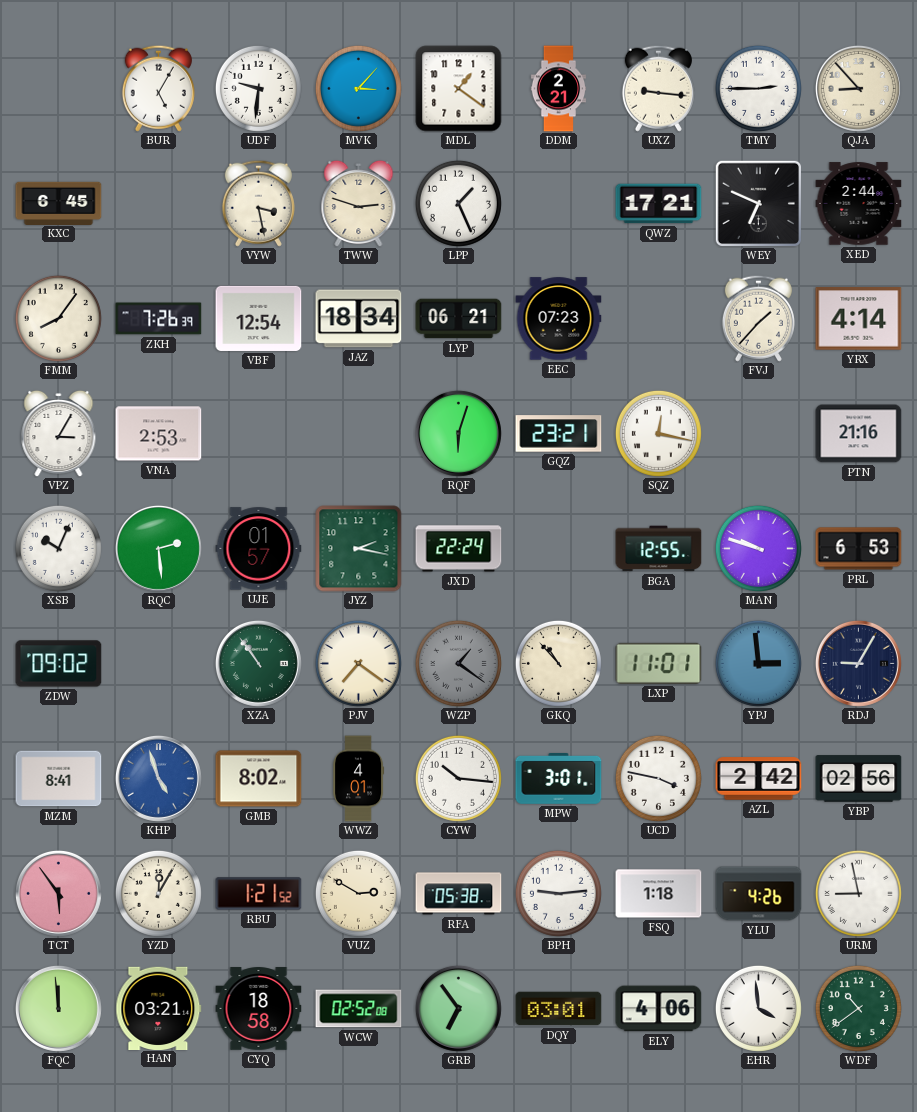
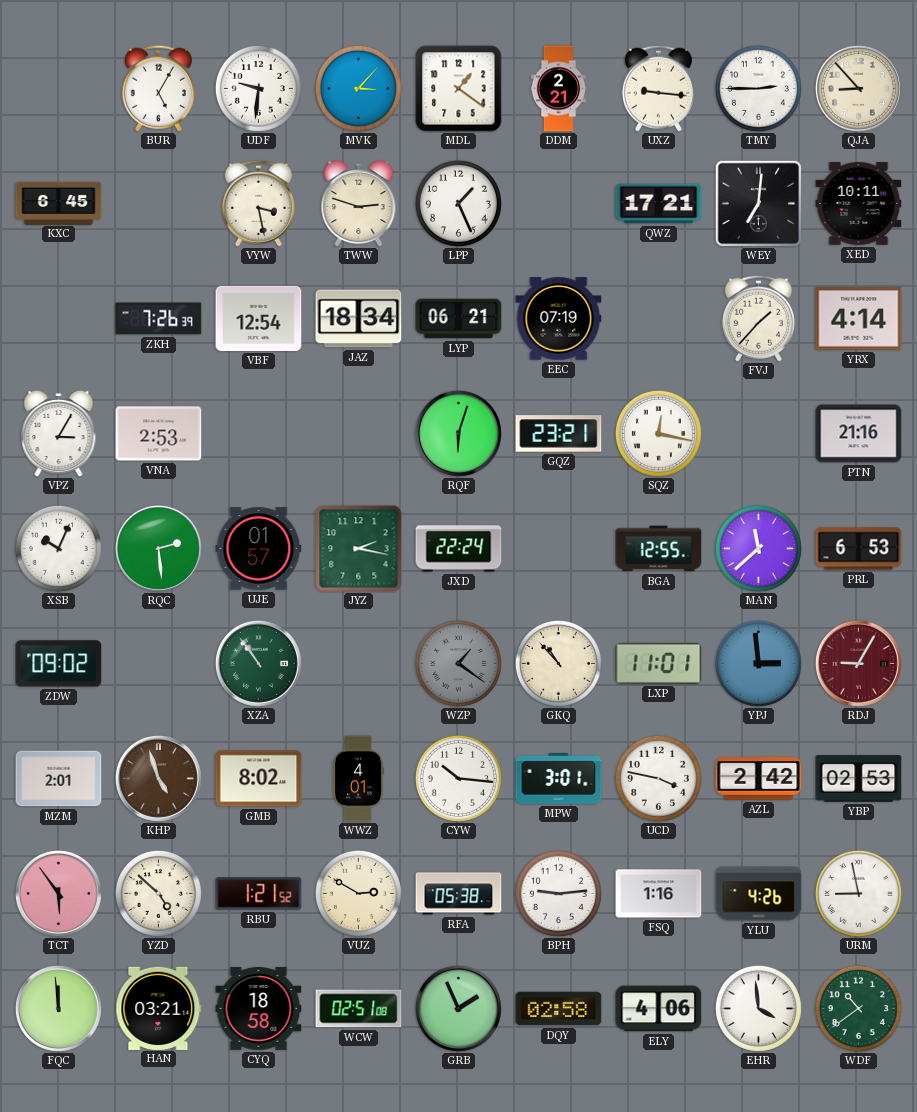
WEY: 6:49 -> 7:01 (758, 203)
XED: 2:44 -> 10:11 (859, 204)
FMM: 8:06 -> none (58, 318)
EEC: 07:23 -> 07:19 (559, 319)
MAN: 9:48 -> 11:38 (758, 548)
PJV: 7:21 -> none (358, 663)
RDJ dial: navy -> burgundy (858, 663)
MZM: 8:41 -> 2:01 (59, 779)
KHP dial: blue -> brown (158, 778)
YBP: 02:56 -> 02:53 (859, 779)
YZD: 12:05 -> 4:52 (158, 893)
FSQ: 1:18 -> 1:16 (659, 894)
WCW: 02:52 -> 02:51 (359, 1009)
GRB: 6:54 -> 1:56 (458, 1008)
DQY: 03:01 -> 02:58 (559, 1009)
